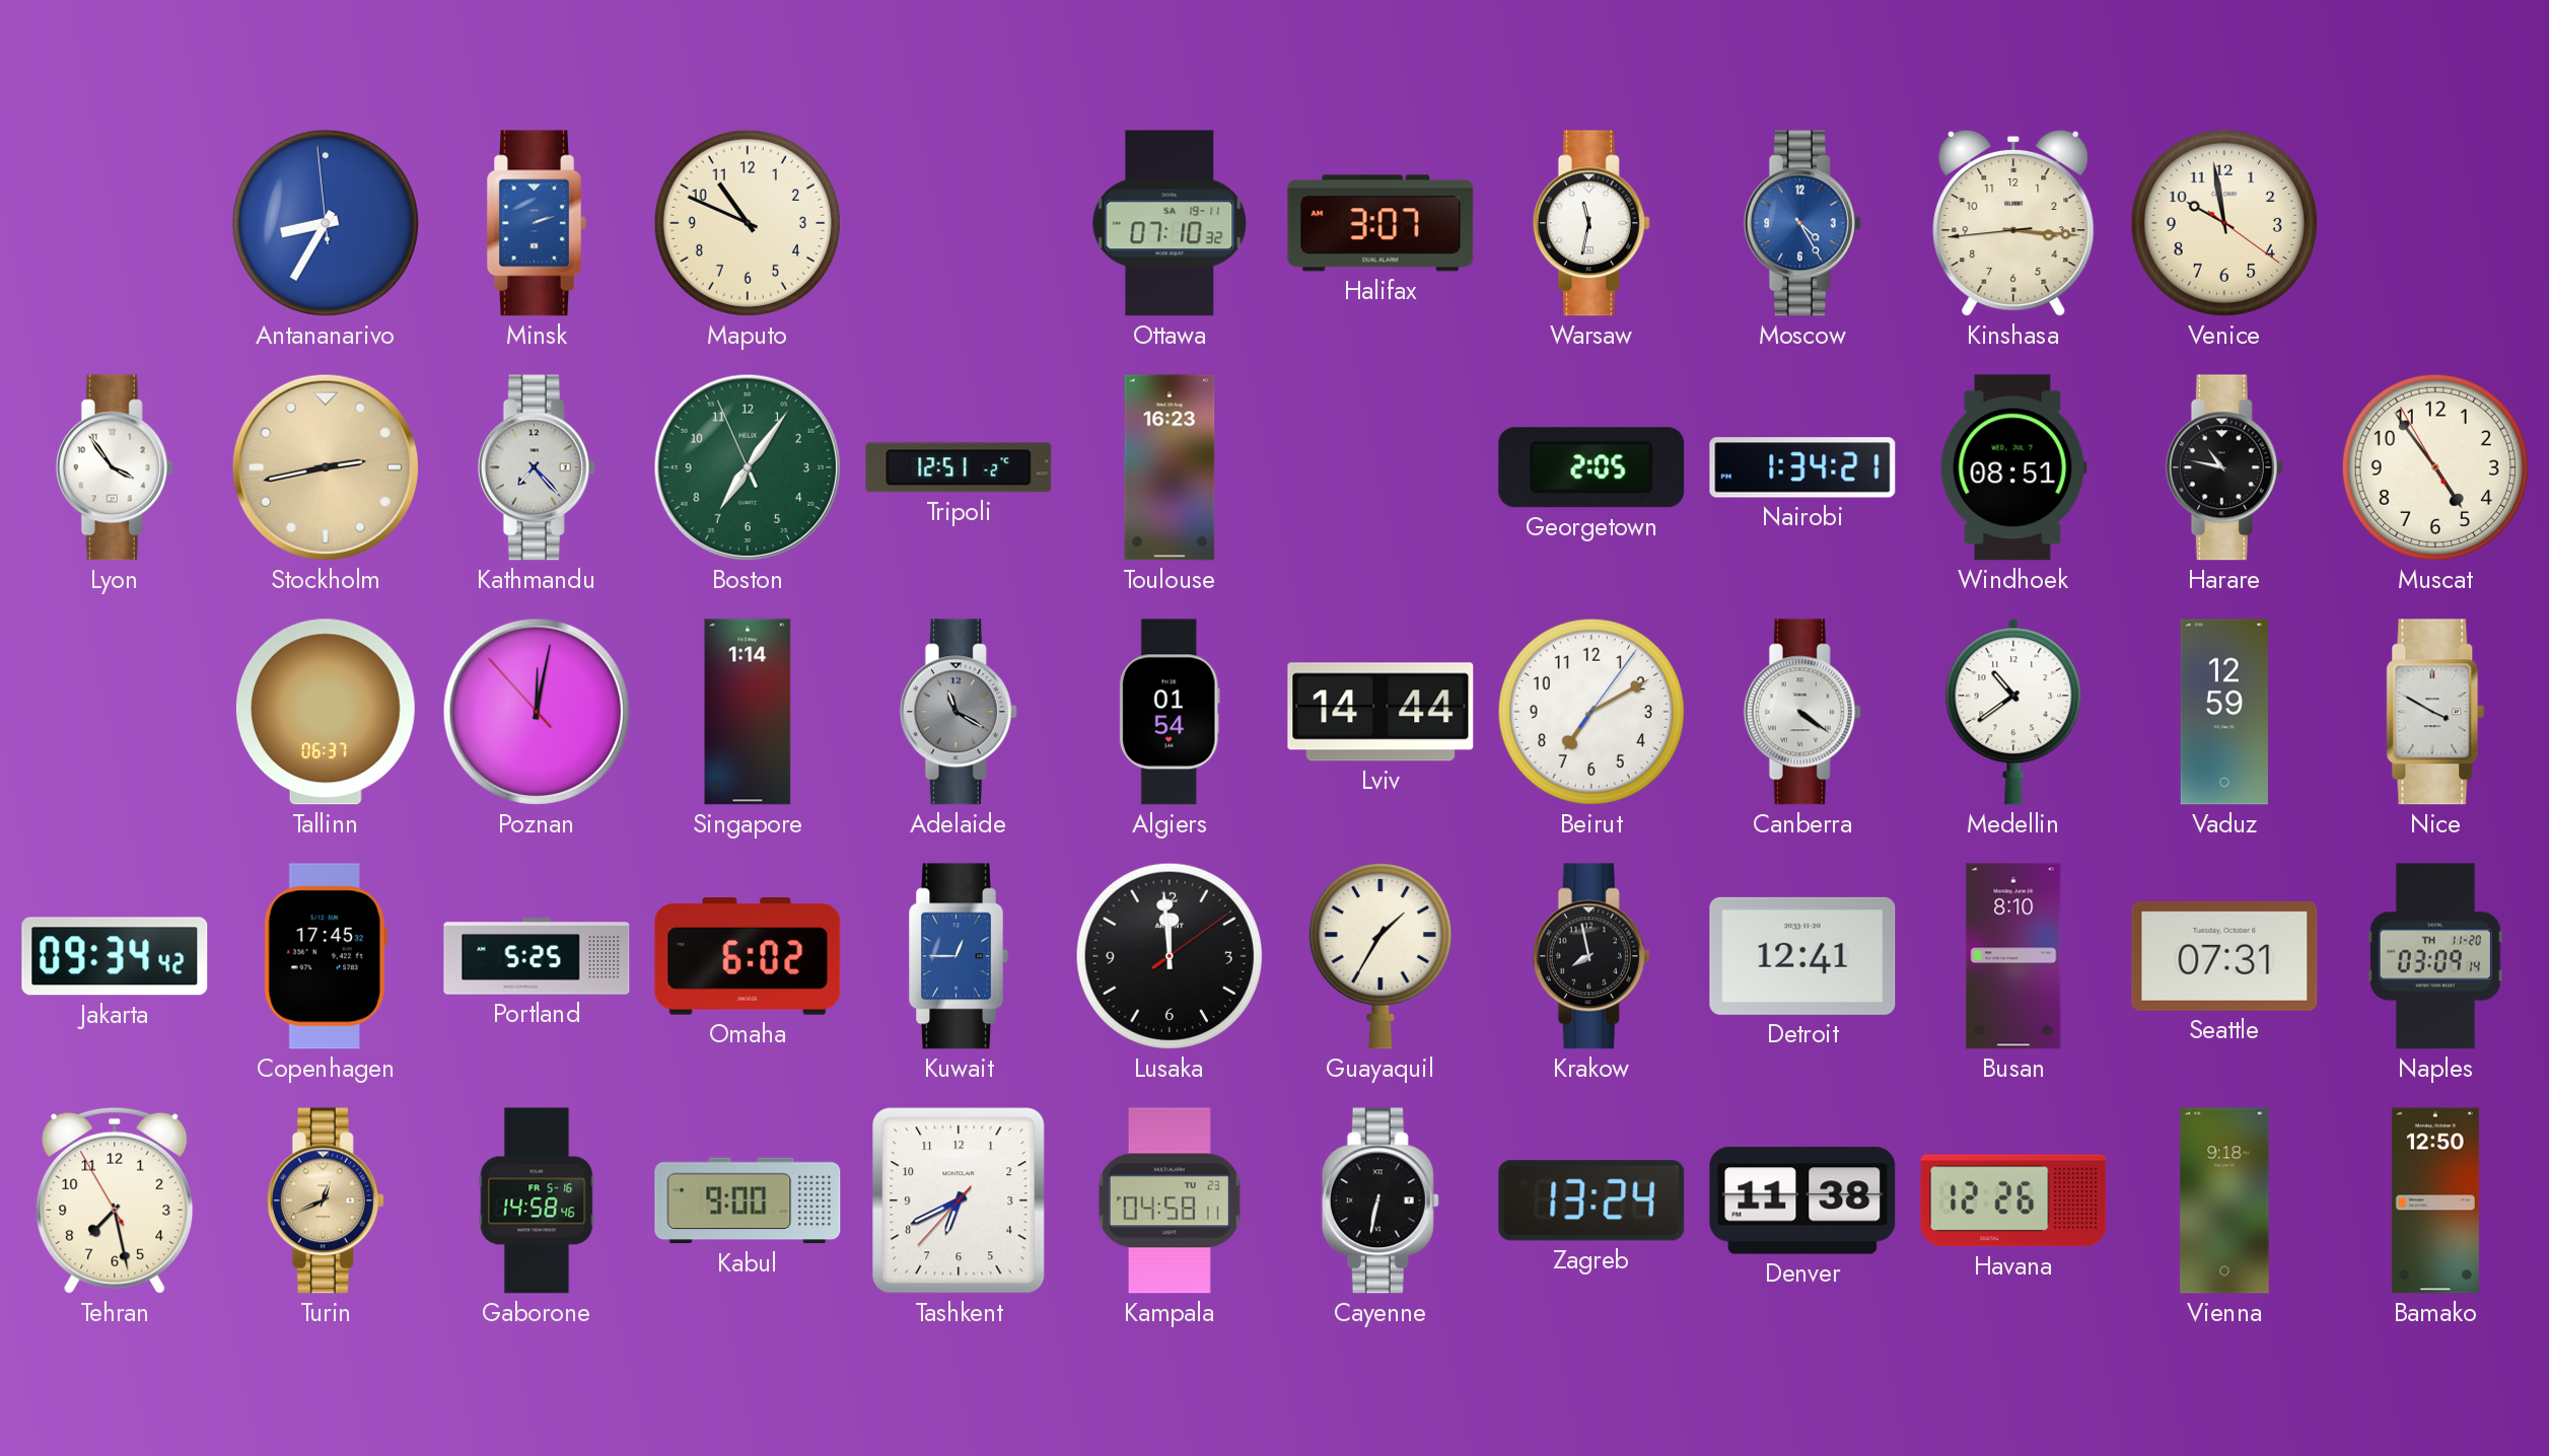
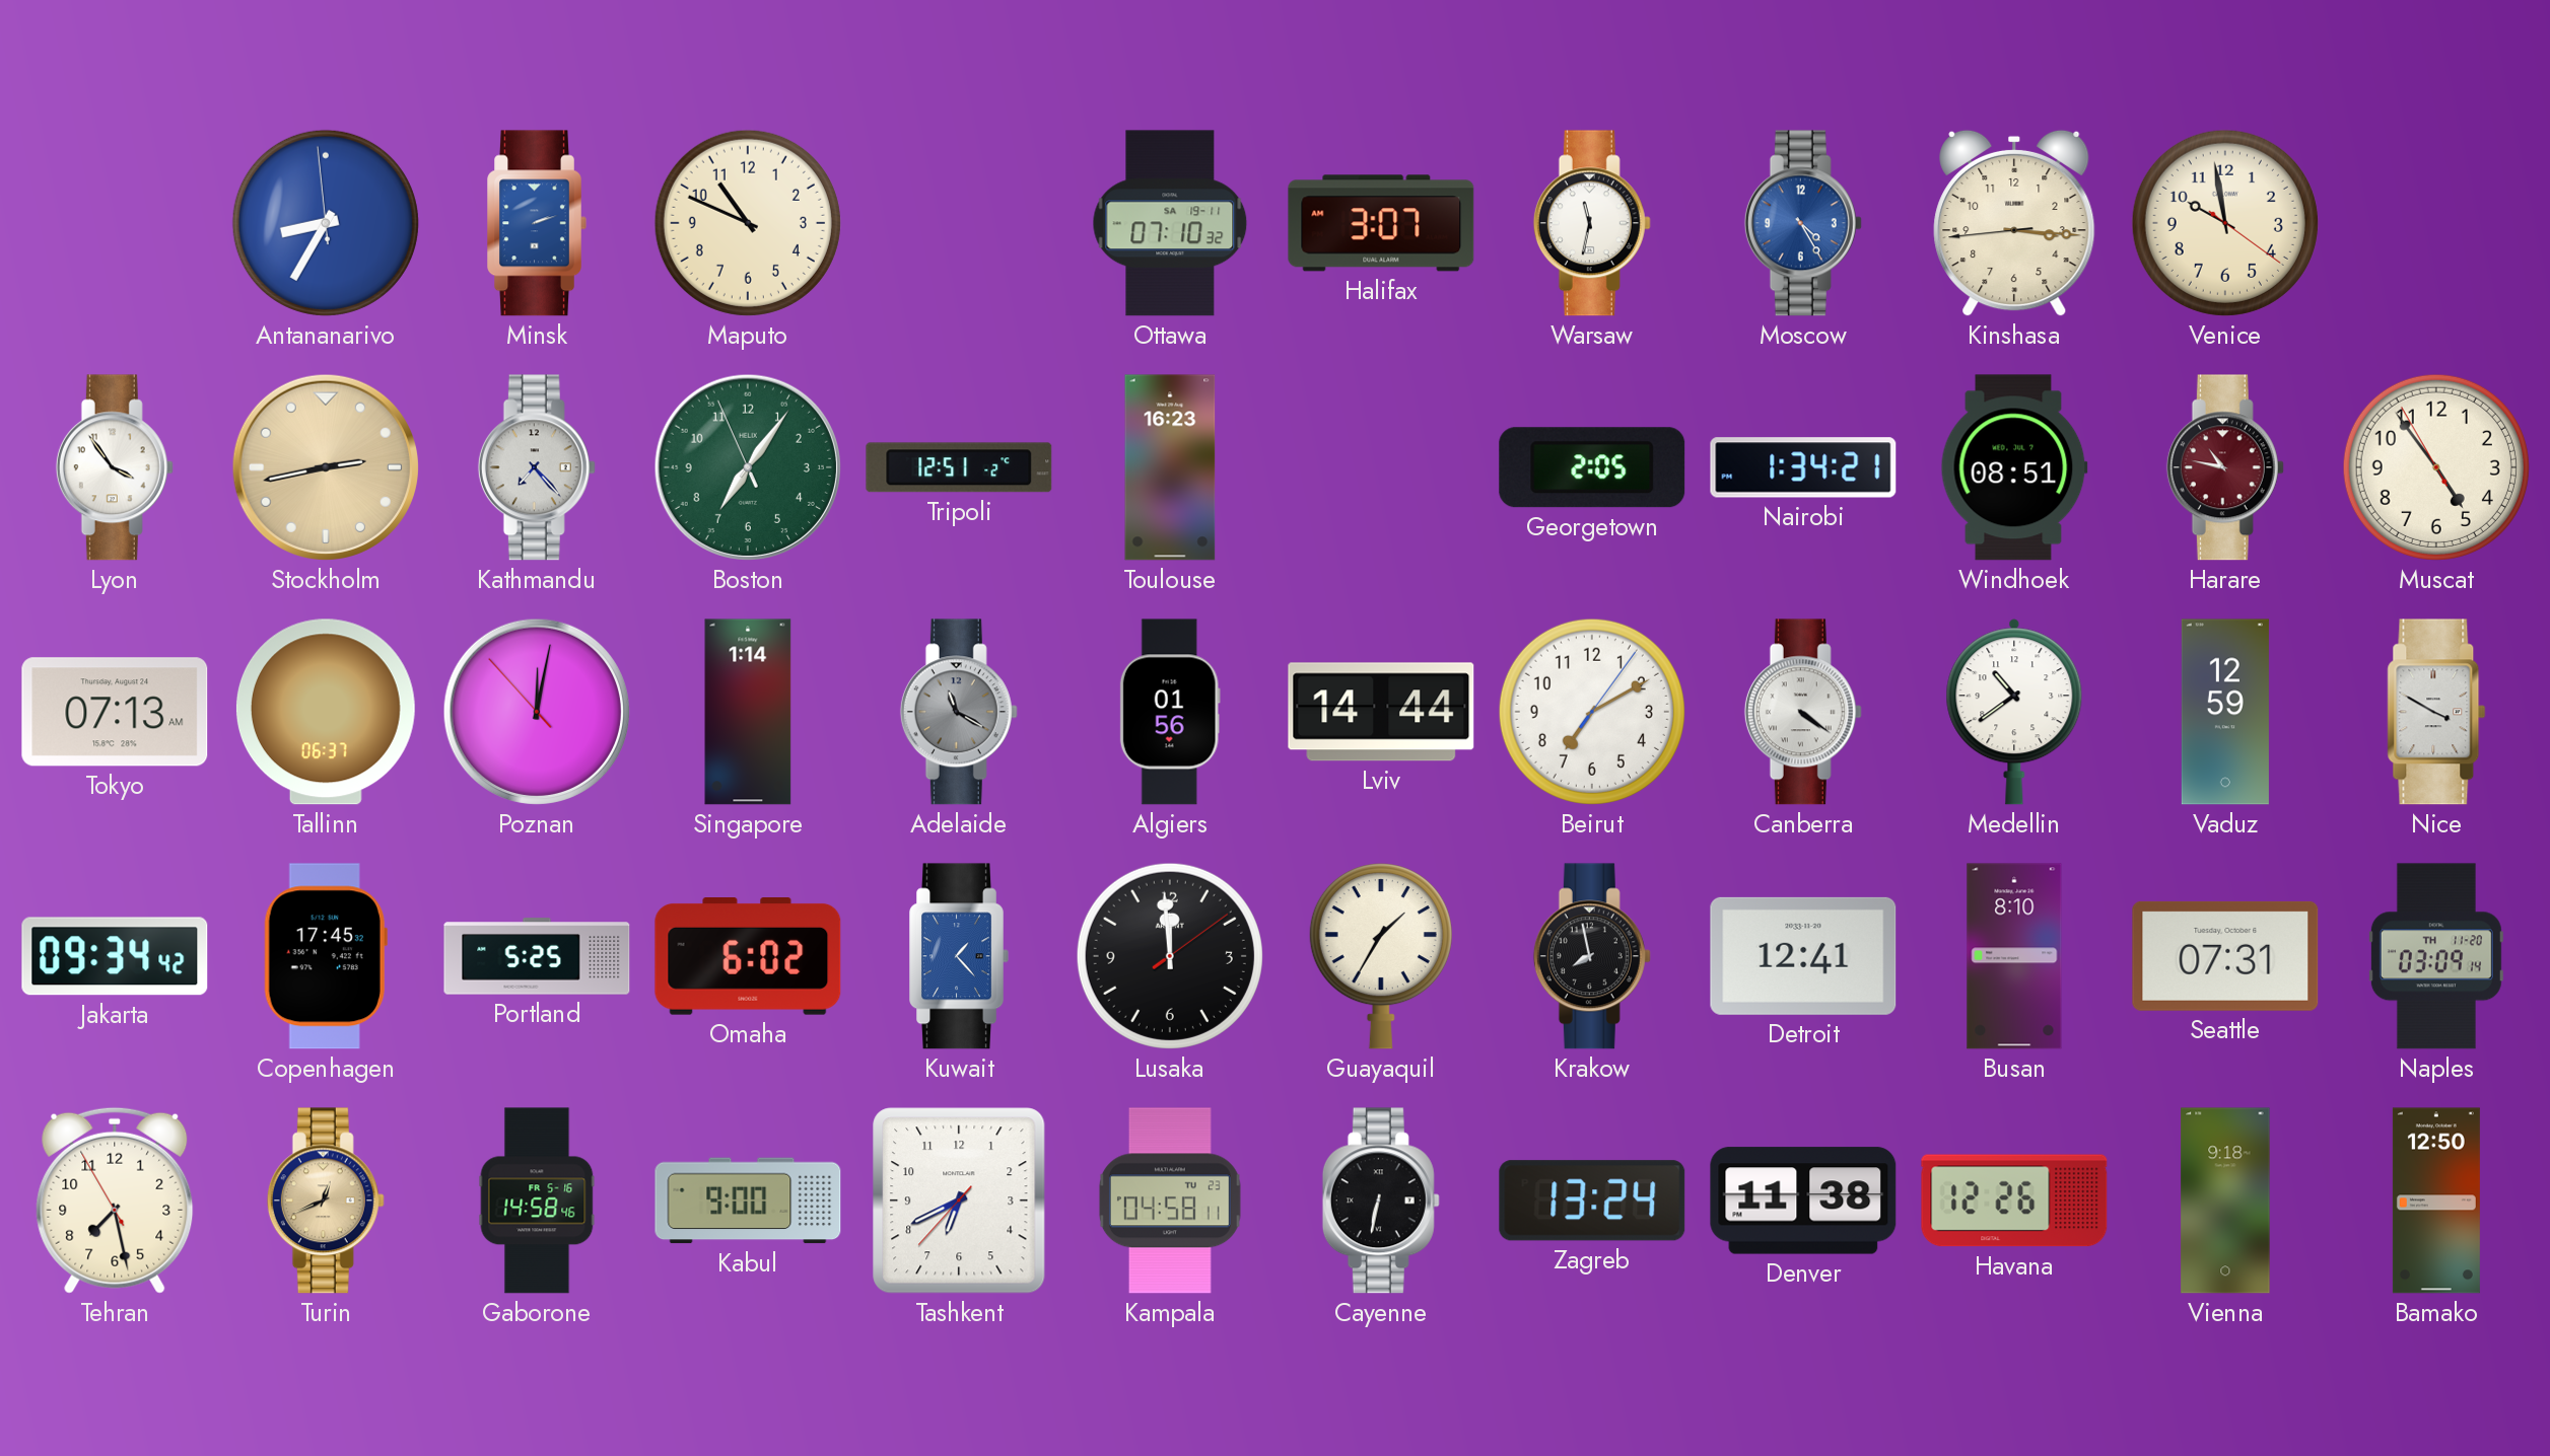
Harare dial: black -> burgundy (2225, 467)
Tokyo: none -> 07:13 (115, 712)
Algiers: 01:54 -> 01:56 (1170, 712)
Kuwait: 12:45 -> 1:23 (959, 956)
